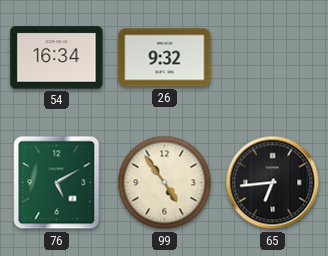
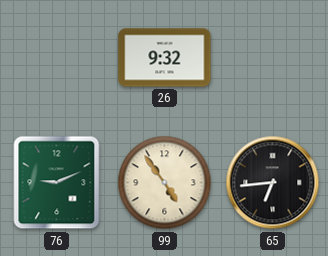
54: 16:34 -> none (57, 58)
76: 5:10 -> 9:11 (57, 183)
